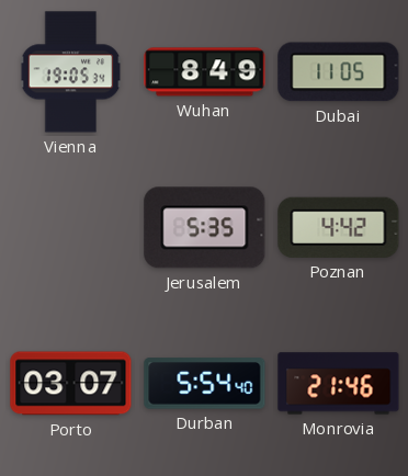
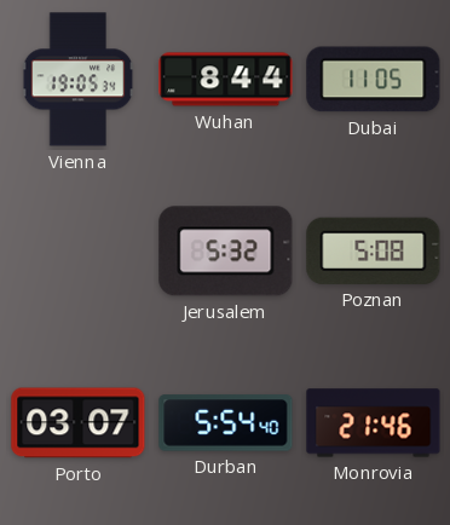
Wuhan: 8:49 -> 8:44 (226, 80)
Jerusalem: 5:35 -> 5:32 (226, 252)
Poznan: 4:42 -> 5:08 (374, 250)
